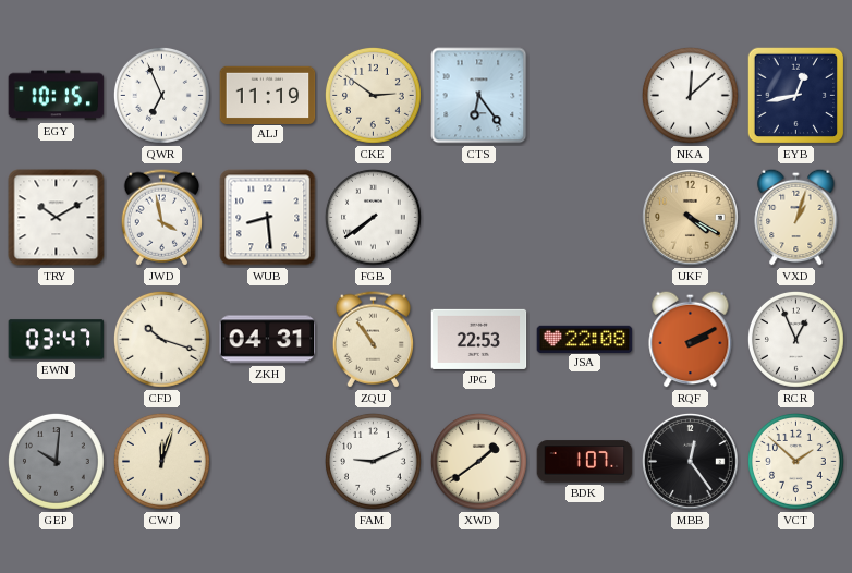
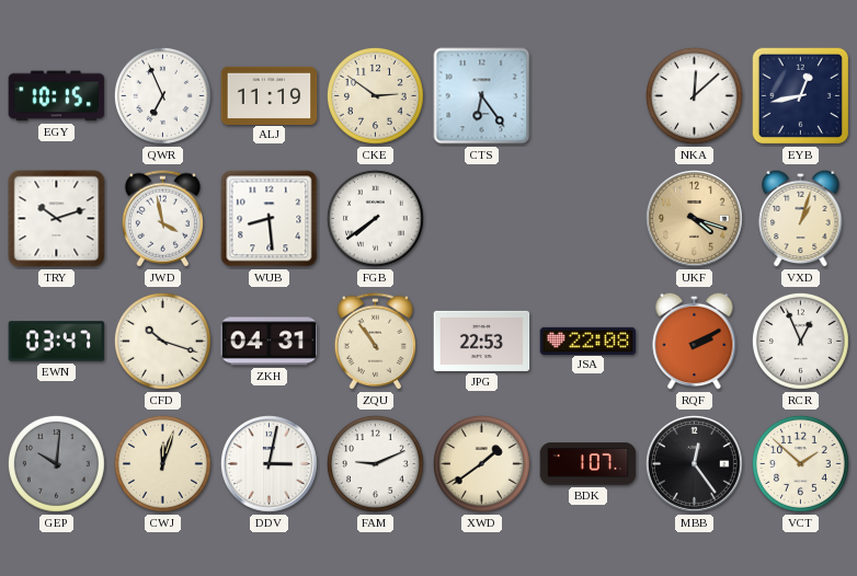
TRY: 10:10 -> 10:12 (57, 219)
UKF: 4:20 -> 4:18 (695, 219)
DDV: none -> 3:02 (270, 464)
